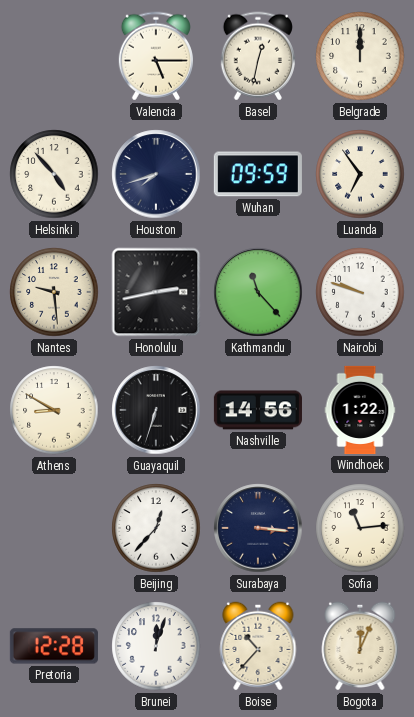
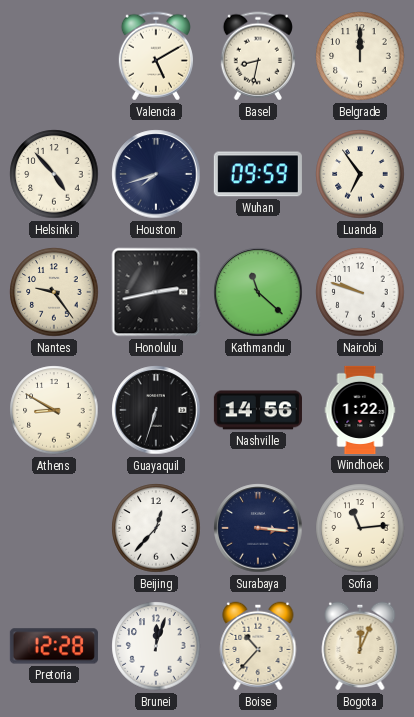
Valencia: 5:15 -> 5:10 (156, 56)
Basel: 12:32 -> 8:32 (258, 56)
Nantes: 9:29 -> 9:24 (54, 292)
Kathmandu: 11:23 -> 11:22 (258, 292)
